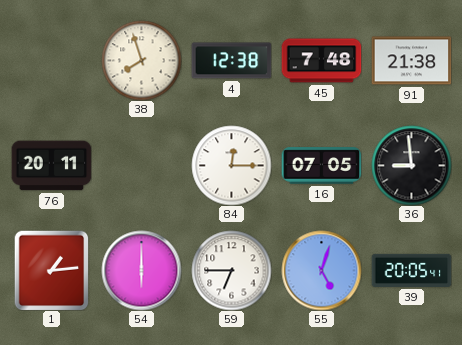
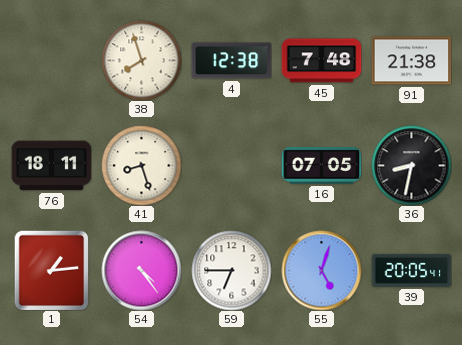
76: 20:11 -> 18:11 (51, 166)
41: none -> 8:27 (141, 165)
84: 12:15 -> none (231, 165)
36: 8:59 -> 8:32 (411, 165)
54: 6:00 -> 4:24 (141, 270)
